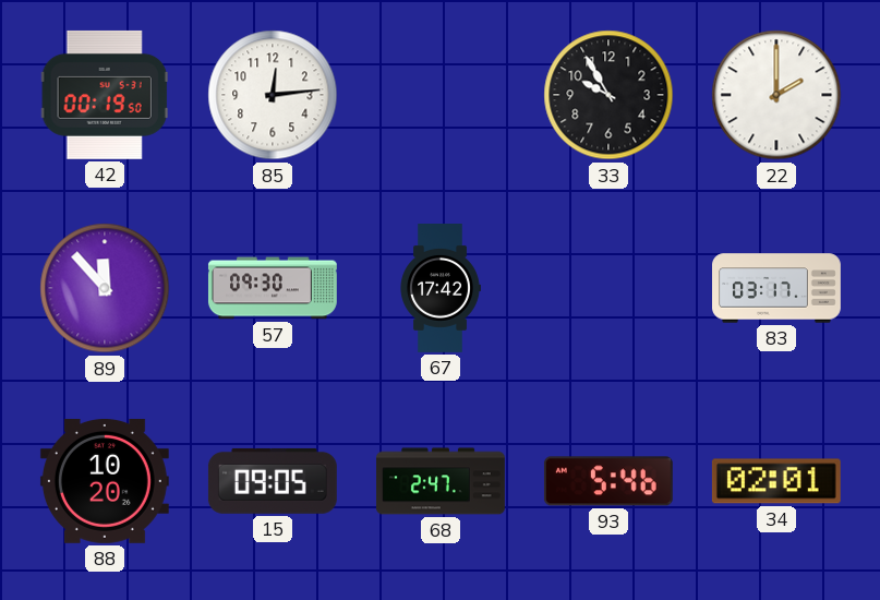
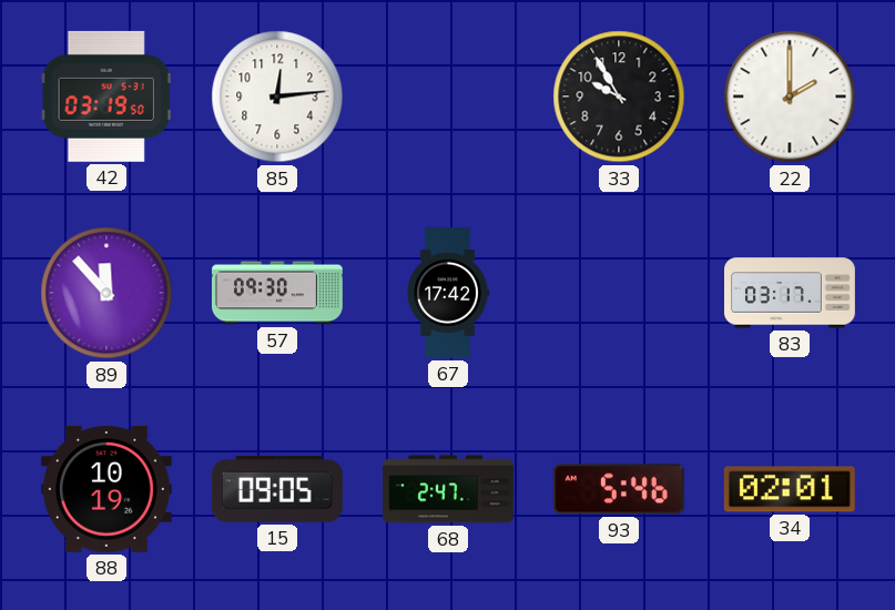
42: 00:19 -> 03:19 (106, 96)
88: 10:20 -> 10:19 (106, 489)
